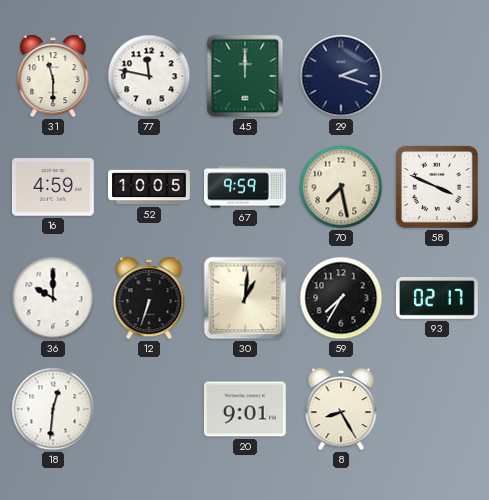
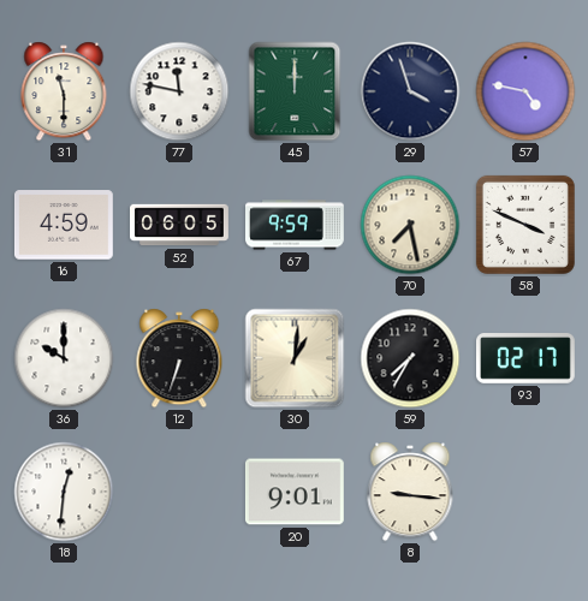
29: 2:18 -> 3:57 (410, 91)
57: none -> 4:47 (525, 91)
52: 10:05 -> 06:05 (180, 225)
8: 8:25 -> 9:16 (410, 492)
